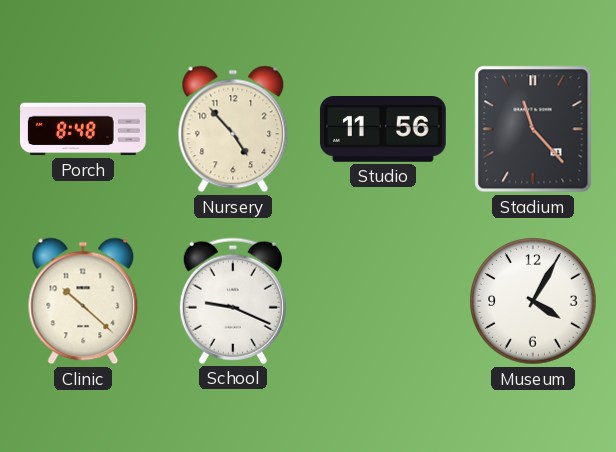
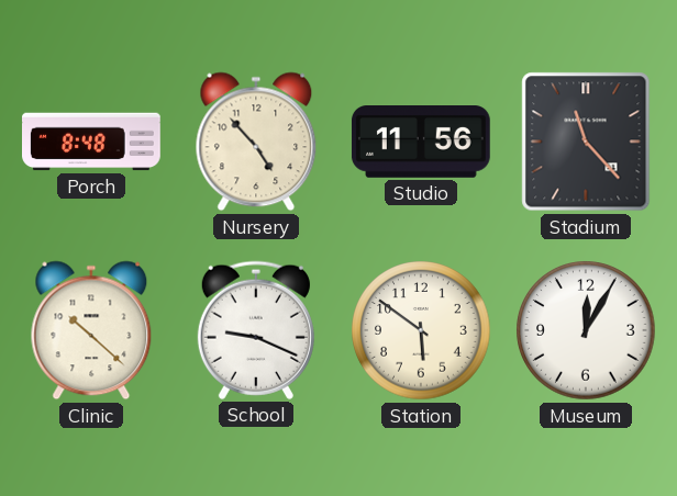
Station: none -> 5:51 (421, 330)
Museum: 4:05 -> 12:05 (586, 330)
